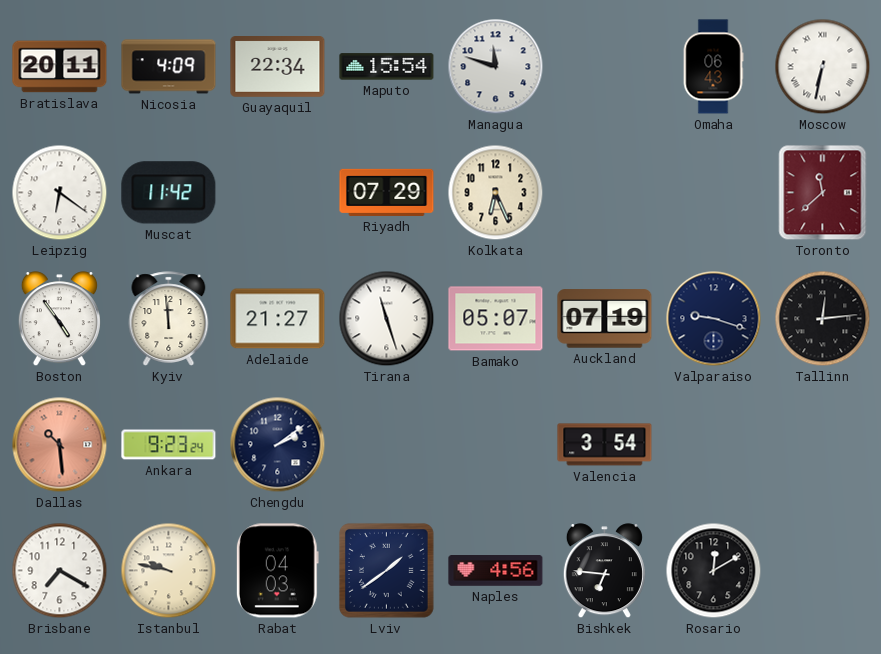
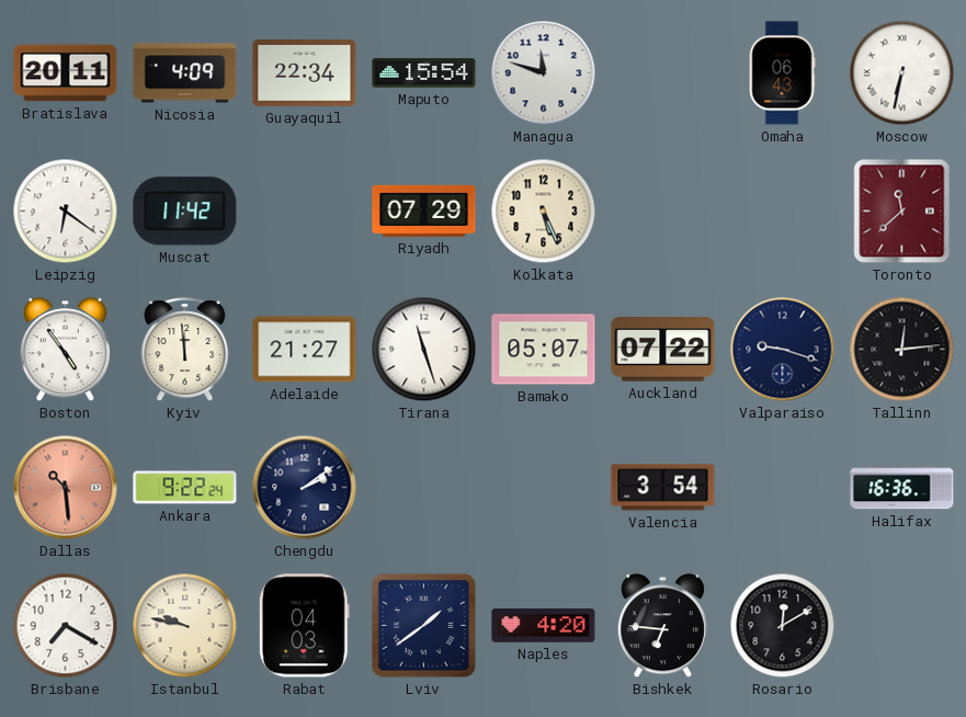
Kolkata: 6:26 -> 5:26 (544, 212)
Auckland: 07:19 -> 07:22 (663, 350)
Ankara: 9:23 -> 9:22 (185, 488)
Halifax: none -> 16:36 (902, 488)
Naples: 4:56 -> 4:20 (544, 626)
